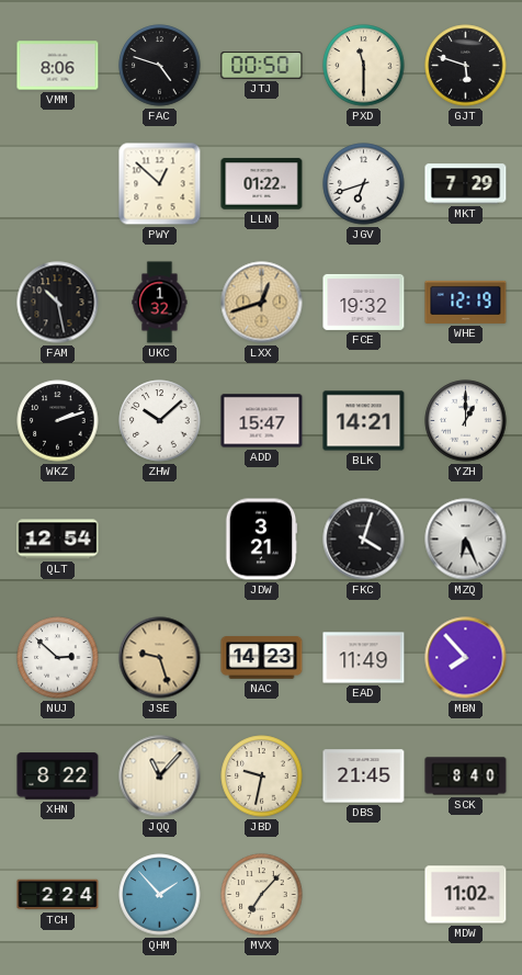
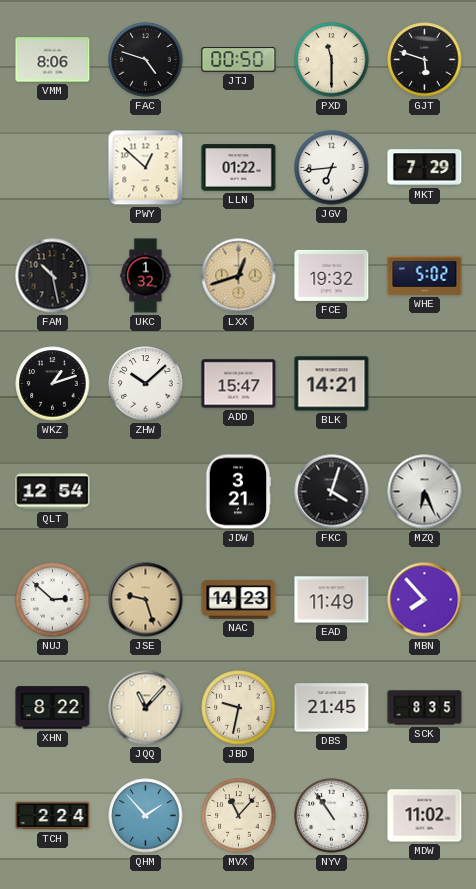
JGV: 6:42 -> 6:44 (332, 168)
WHE: 12:19 -> 5:02 (425, 275)
WKZ: 2:12 -> 1:12 (53, 384)
YZH: 1:00 -> none (466, 421)
SCK: 8:40 -> 8:35 (425, 708)
MVX: 7:07 -> 11:07 (239, 816)
NYV: none -> 10:54 (332, 816)
